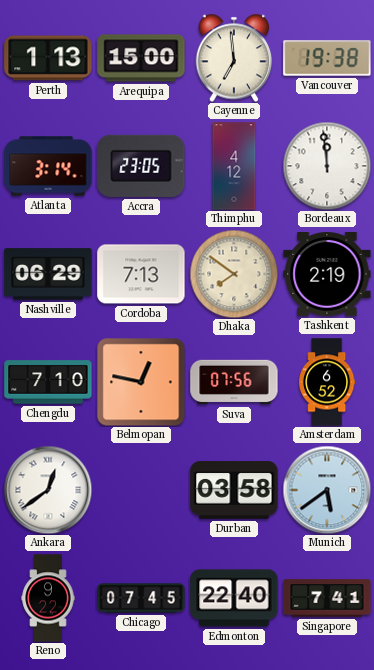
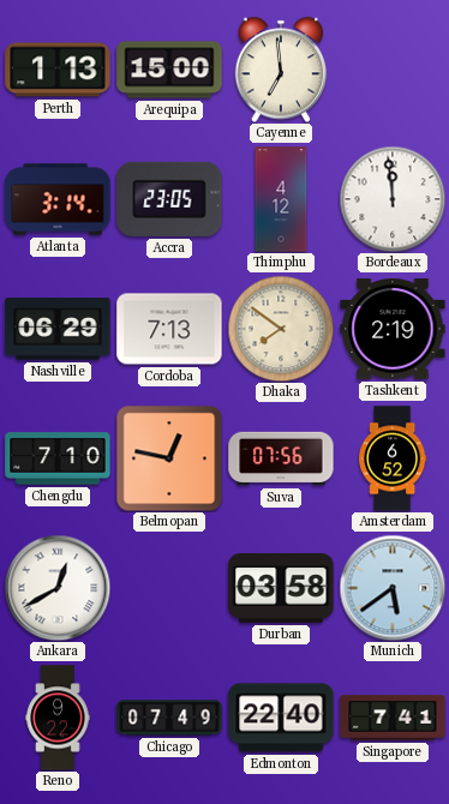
Vancouver: 19:38 -> none (327, 58)
Ankara: 12:39 -> 12:40 (58, 588)
Chicago: 07:45 -> 07:49 (169, 718)
